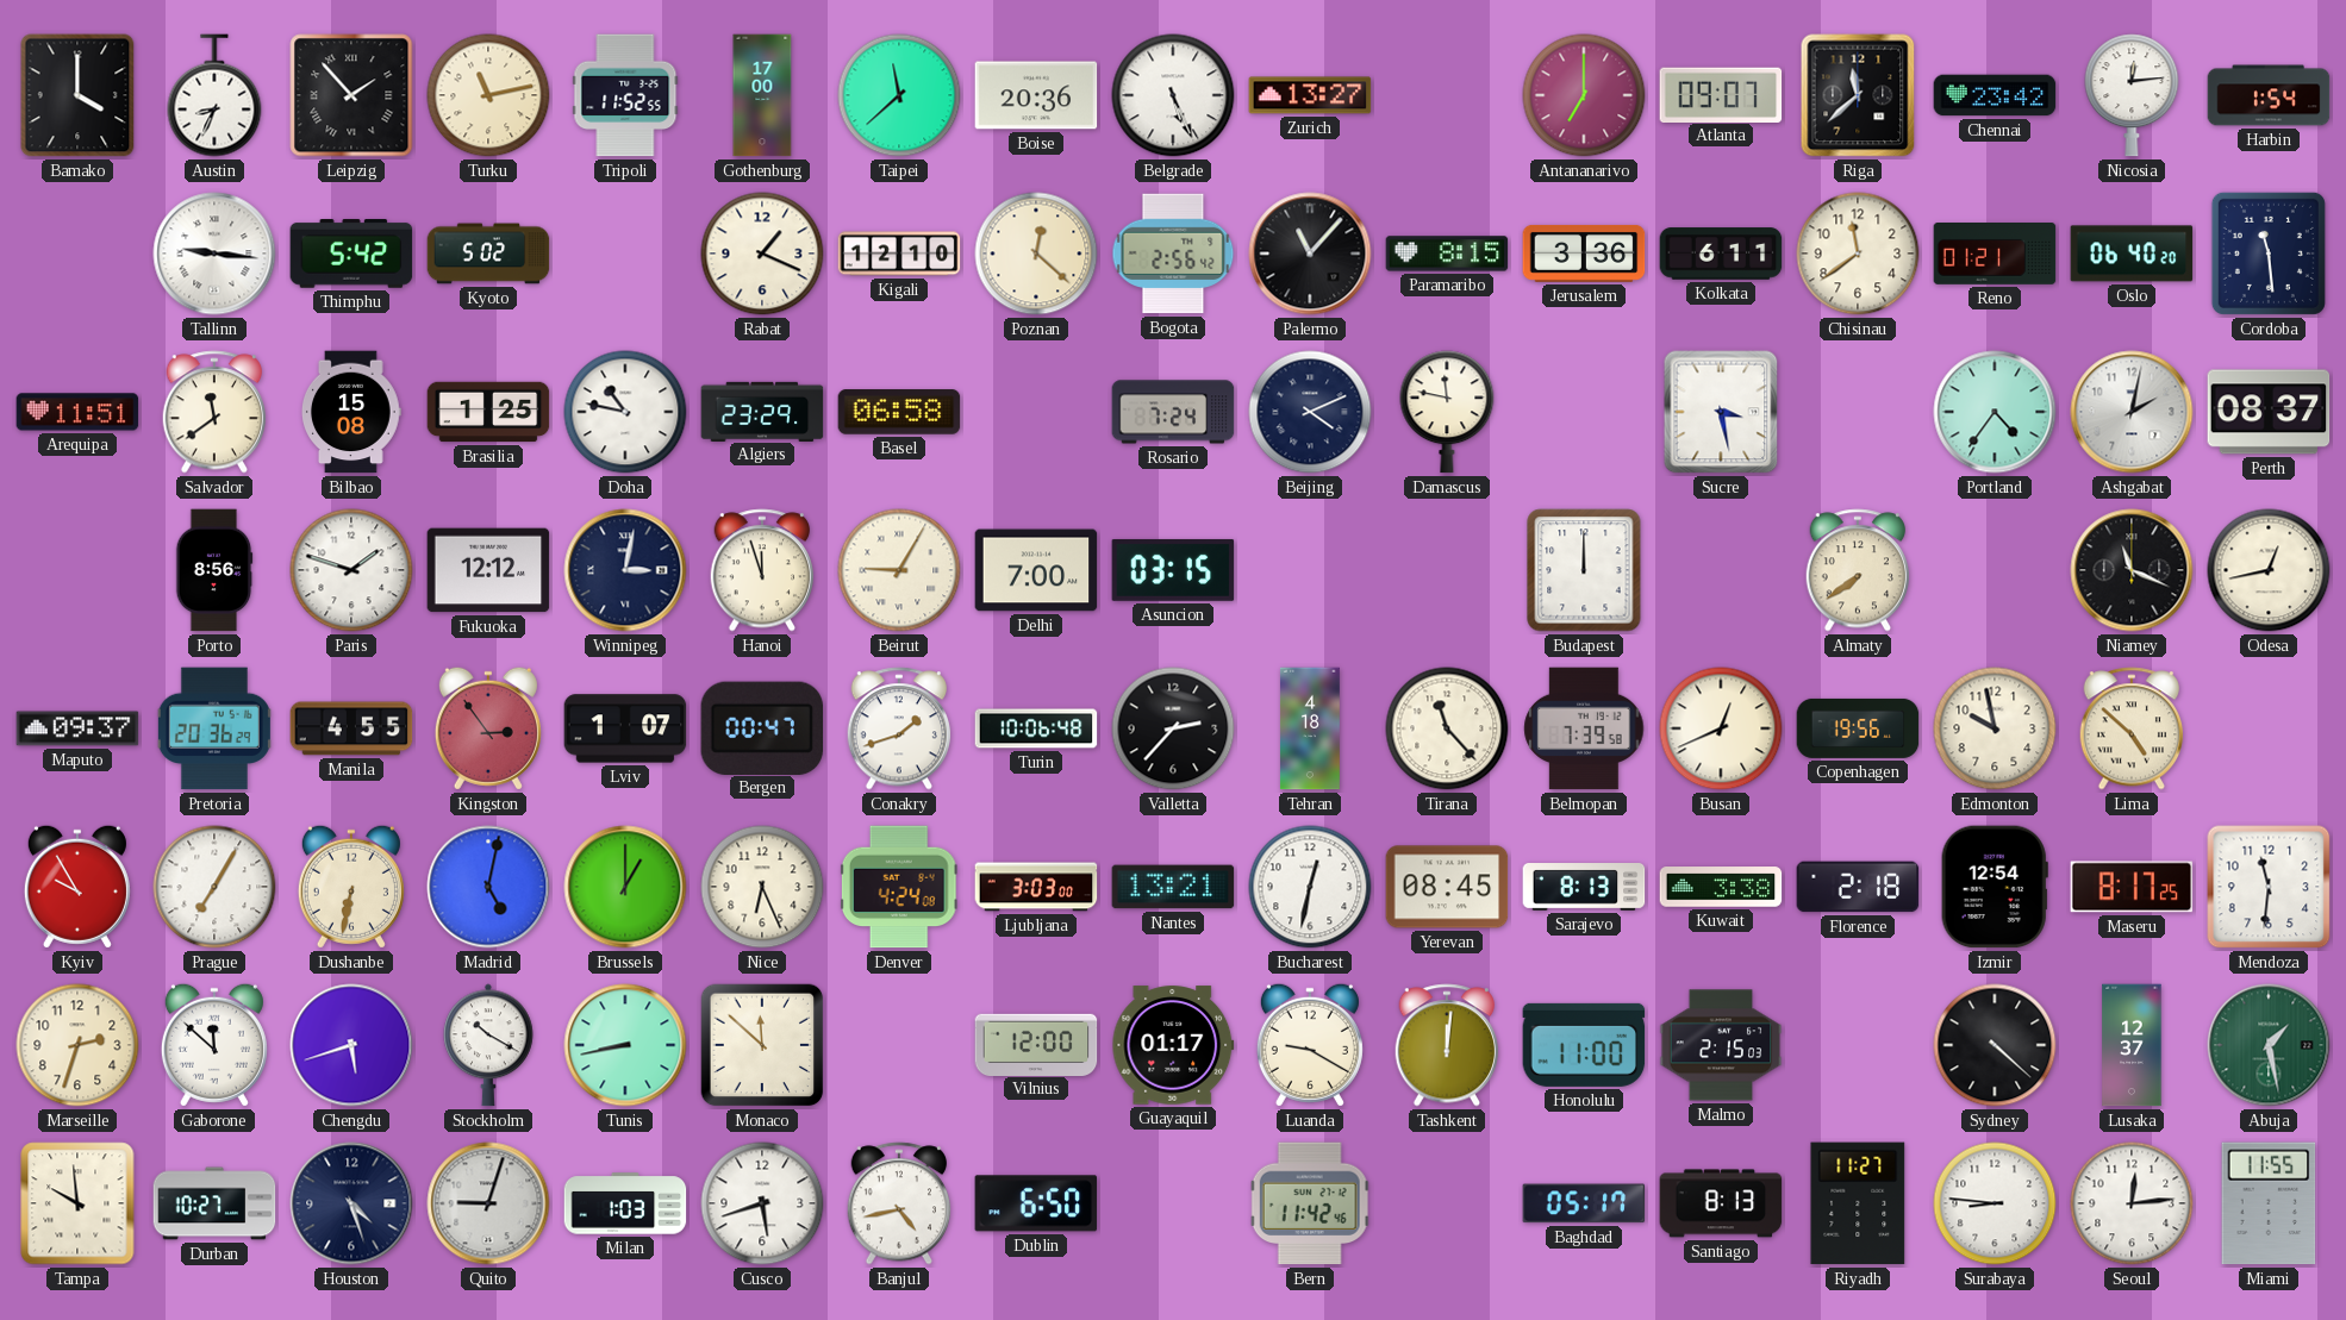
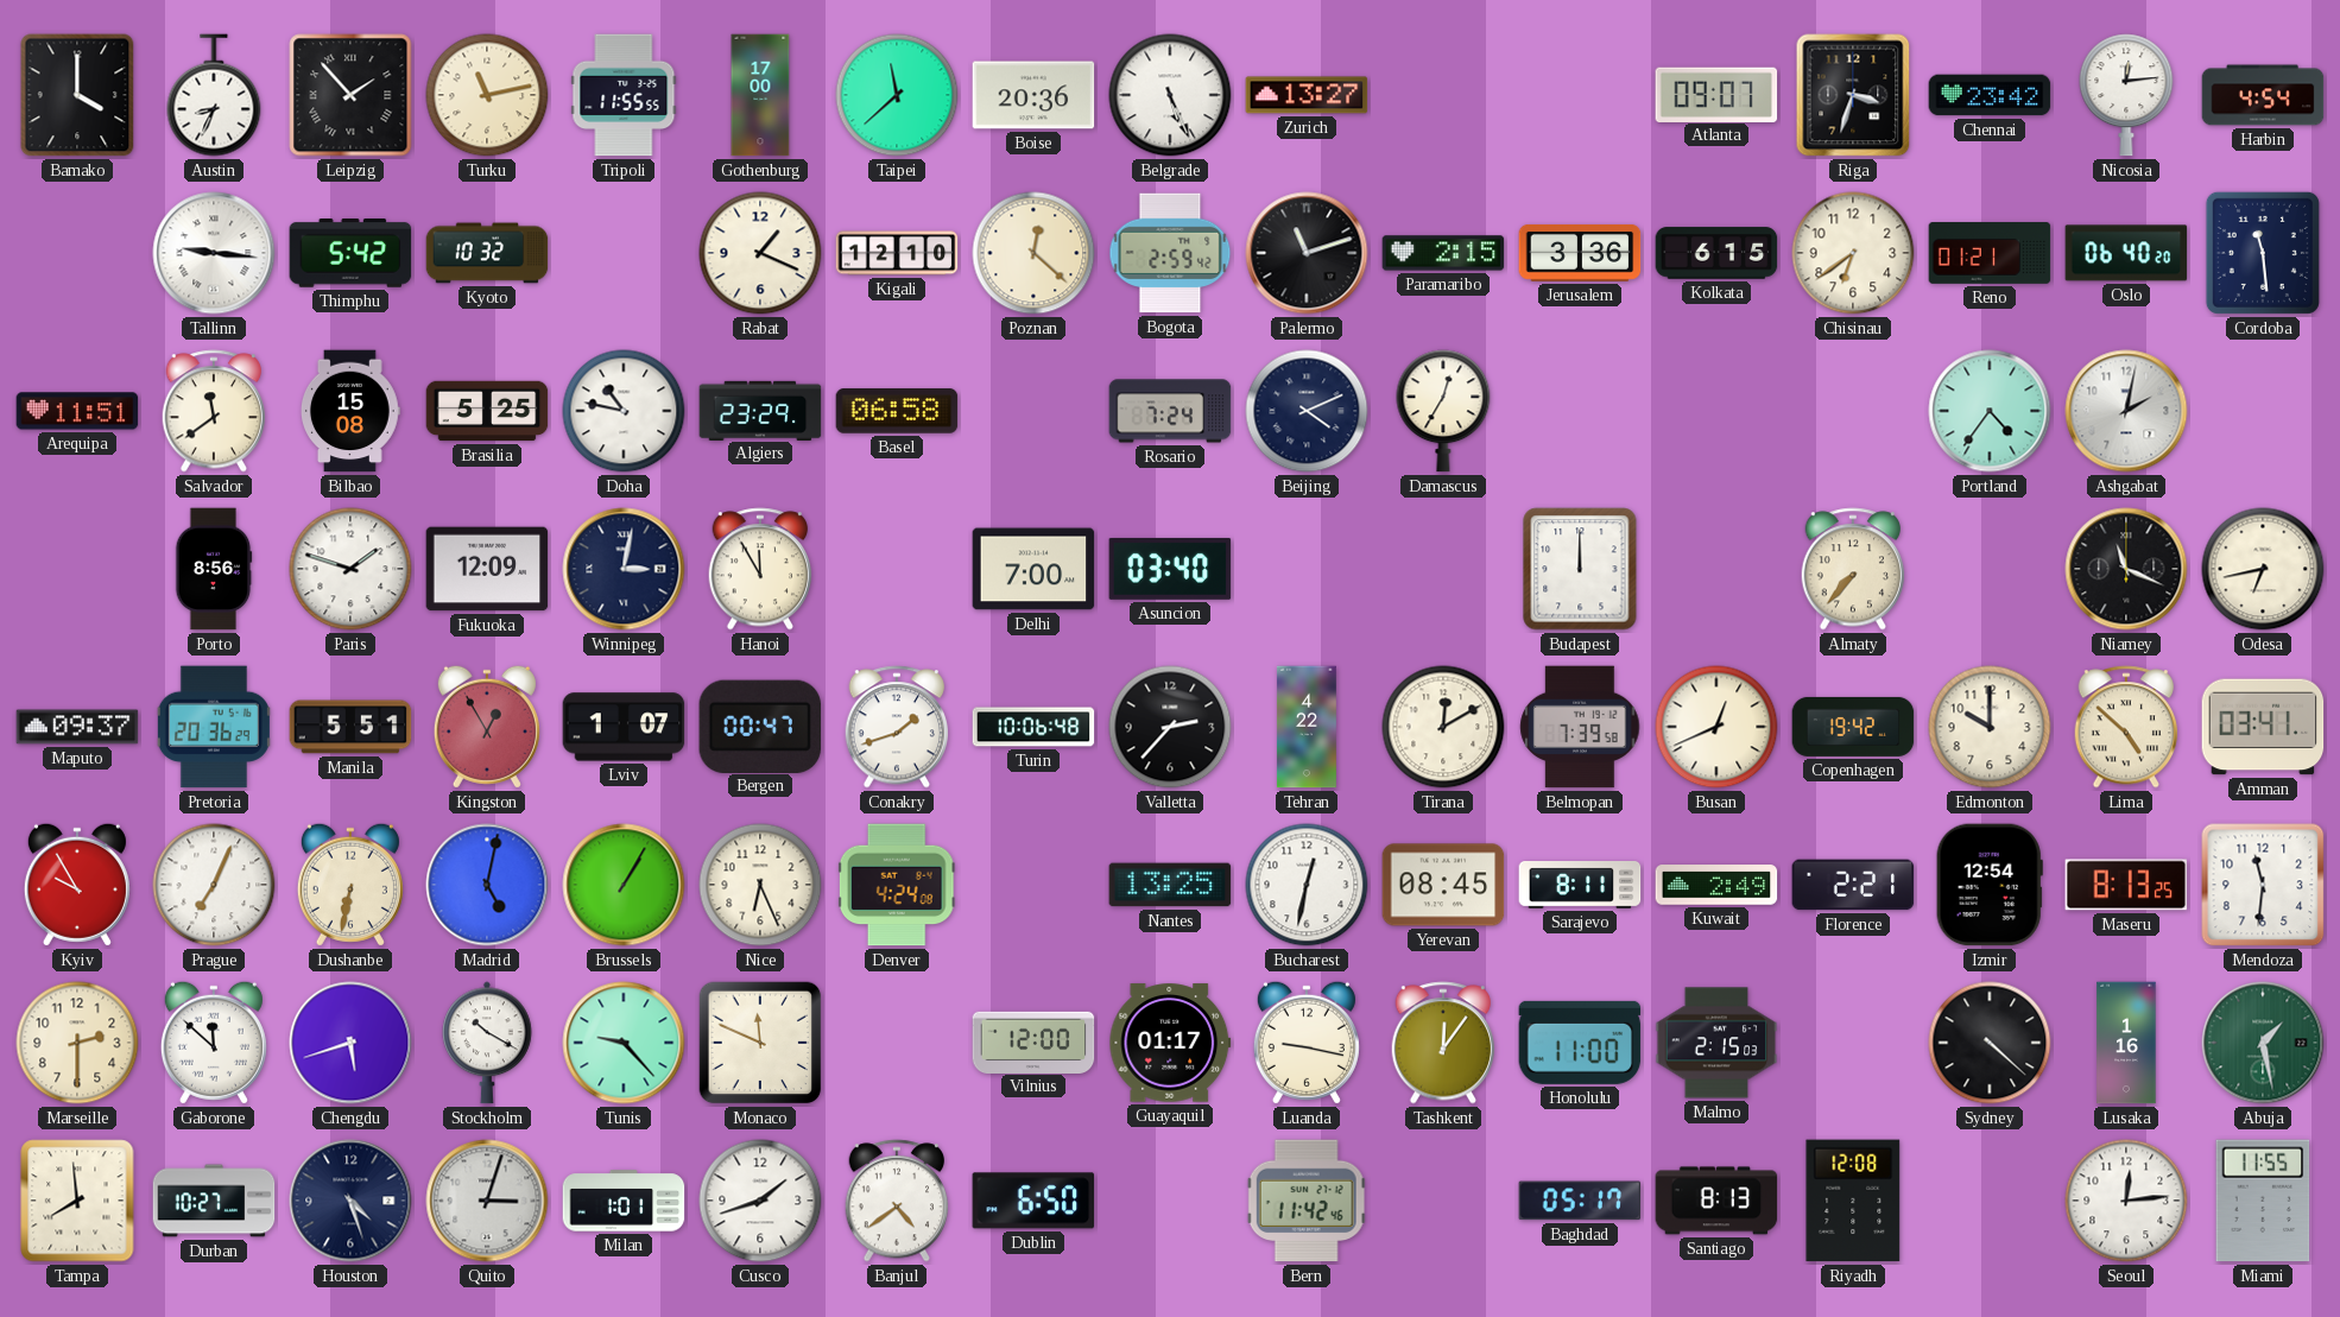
Tripoli: 11:52 -> 11:55 (624, 95)
Antananarivo: 7:00 -> none (1584, 95)
Riga: 11:38 -> 3:33 (1853, 95)
Harbin: 1:54 -> 4:54 (2263, 95)
Kyoto: 5:02 -> 10:32 (487, 253)
Bogota: 2:56 -> 2:59 (1170, 253)
Palermo: 11:07 -> 11:12 (1307, 253)
Paramaribo: 8:15 -> 2:15 (1443, 253)
Kolkata: 6:11 -> 6:15 (1716, 253)
Chisinau: 11:39 -> 6:39 (1853, 253)
Brasilia: 1:25 -> 5:25 (487, 411)
Damascus: 11:47 -> 12:35 (1443, 411)
Sucre: 3:28 -> none (1721, 412)
Perth: 08:37 -> none (2269, 412)
Fukuoka: 12:12 -> 12:09 (487, 569)
Hanoi: 11:57 -> 11:55 (760, 569)
Beirut: 9:05 -> none (899, 570)
Asuncion: 03:15 -> 03:40 (1170, 569)
Almaty: 7:39 -> 7:37 (1853, 569)
Odesa: 12:43 -> 6:43 (2263, 569)
Manila: 4:55 -> 5:51 (350, 727)
Kingston: 2:54 -> 12:55 (487, 727)
Tehran: 4:18 -> 4:22 (1307, 727)
Tirana: 11:23 -> 12:10 (1443, 727)
Copenhagen: 19:56 -> 19:42 (1853, 727)
Edmonton: 9:58 -> 10:00 (1990, 727)
Amman: none -> 03:41 (2263, 727)
Prague: 7:05 -> 7:04 (214, 885)
Brussels: 1:00 -> 1:05 (624, 885)
Ljubljana: 3:03 -> none (1036, 887)
Nantes: 13:21 -> 13:25 (1170, 885)
Sarajevo: 8:13 -> 8:11 (1580, 886)
Kuwait: 3:38 -> 2:49 (1716, 885)
Florence: 2:18 -> 2:21 (1853, 885)
Maseru: 8:17 -> 8:13 (2126, 885)
Marseille: 2:33 -> 2:30 (77, 1043)
Tunis: 8:43 -> 9:23 (624, 1043)
Monaco: 11:52 -> 11:49 (760, 1043)
Luanda: 9:20 -> 9:17 (1307, 1043)
Tashkent: 12:01 -> 12:06 (1443, 1043)
Lusaka: 12:37 -> 1:16 (2126, 1043)
Tampa: 9:59 -> 7:59 (77, 1201)
Quito: 9:03 -> 3:03 (487, 1201)
Milan: 1:03 -> 1:01 (624, 1201)
Cusco: 5:42 -> 1:42 (760, 1201)
Banjul: 4:43 -> 4:39 (897, 1201)
Riyadh: 11:27 -> 12:08 (1853, 1201)
Surabaya: 8:46 -> none (1995, 1203)
